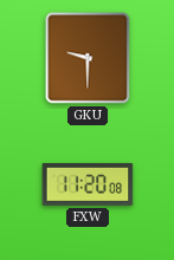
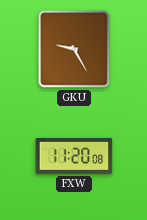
GKU: 9:30 -> 9:25 (74, 49)
